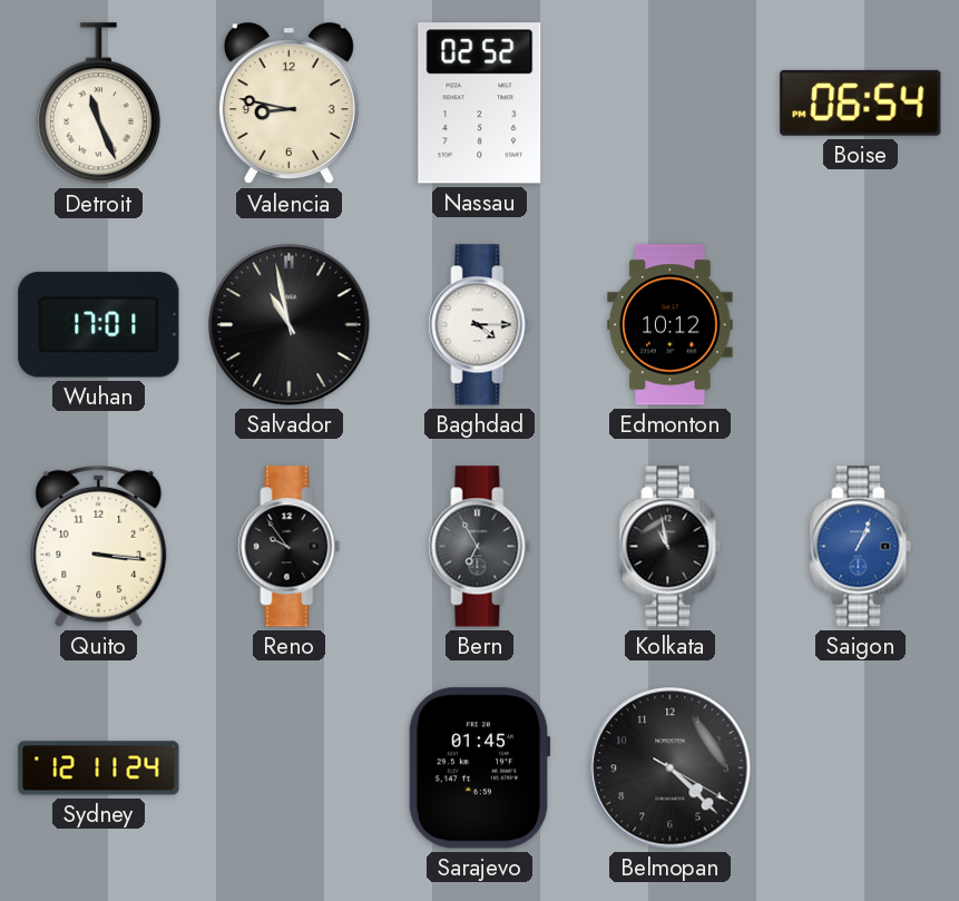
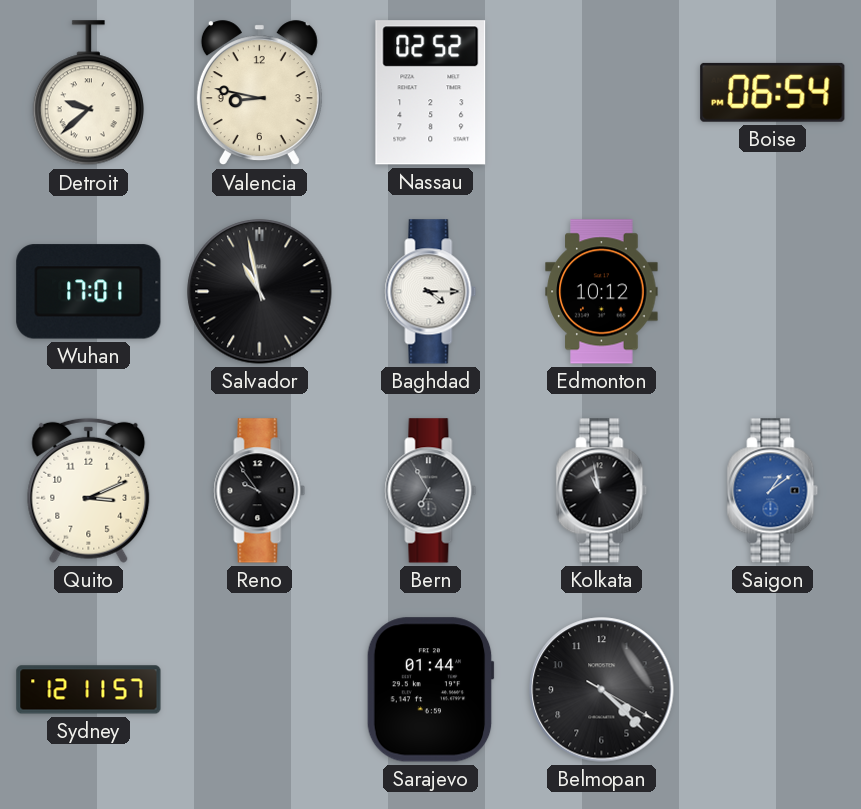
Detroit: 11:26 -> 9:38 (88, 93)
Quito: 3:16 -> 3:11 (89, 490)
Saigon: 1:04 -> 1:09 (773, 491)
Sydney: 12:11:24 -> 12:11:57 (89, 690)
Sarajevo: 01:45 -> 01:44 (430, 690)
